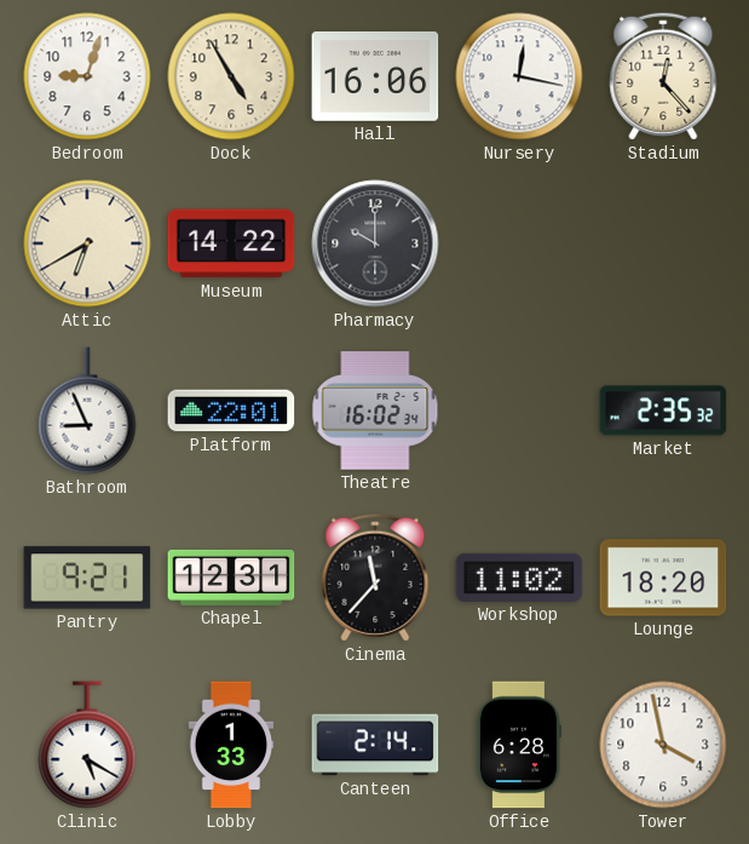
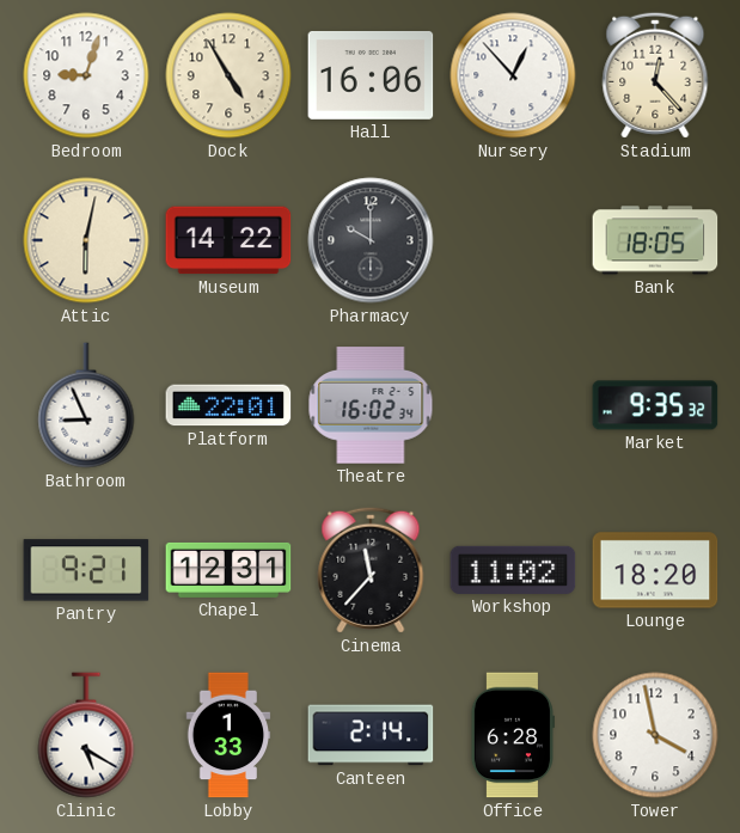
Nursery: 12:17 -> 12:53 (513, 75)
Attic: 6:40 -> 6:02 (86, 240)
Bank: none -> 18:05 (655, 240)
Market: 2:35 -> 9:35 (655, 405)
